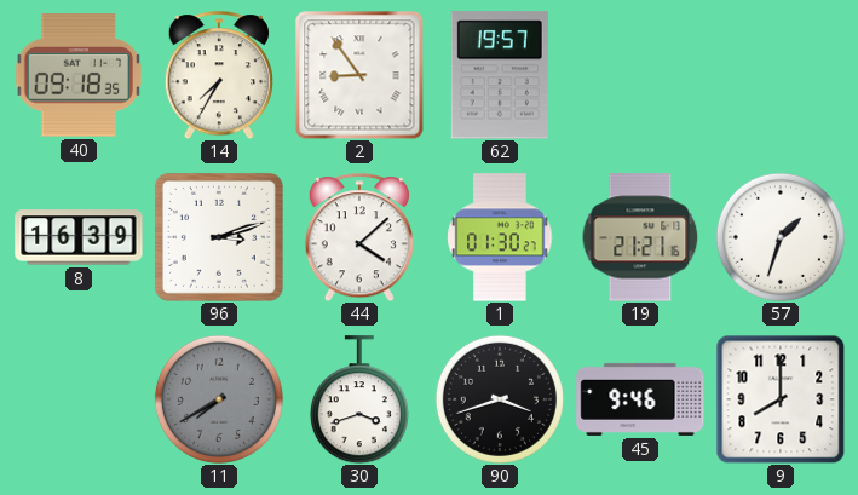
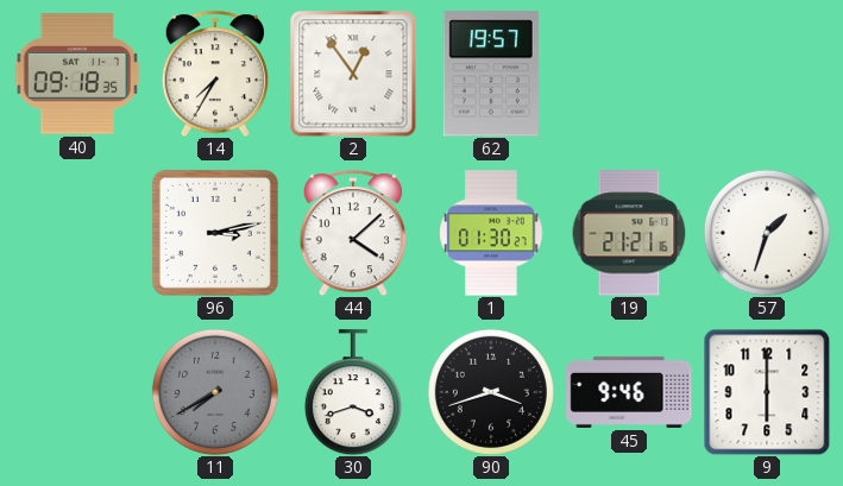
2: 8:54 -> 12:54 (353, 74)
8: 16:39 -> none (79, 237)
96: 3:12 -> 3:13 (215, 233)
9: 8:00 -> 6:00 (767, 392)
